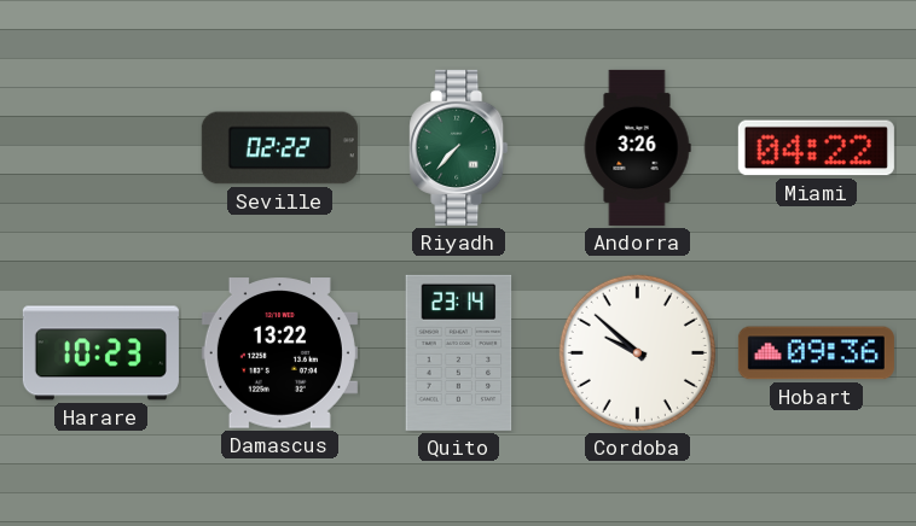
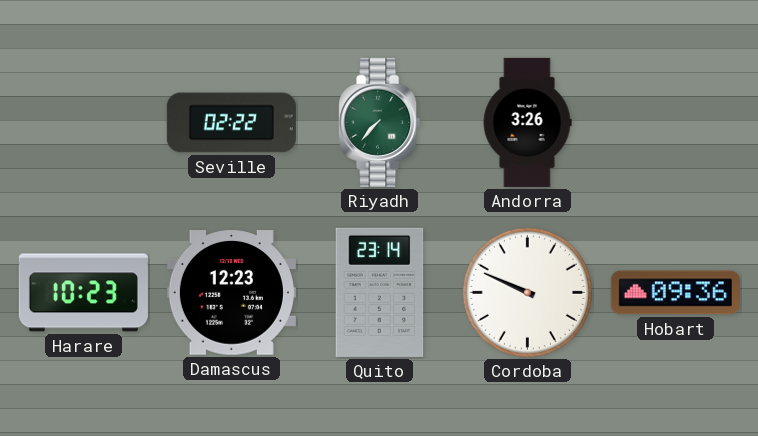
Miami: 04:22 -> none (816, 148)
Damascus: 13:22 -> 12:23 (231, 293)
Cordoba: 9:52 -> 9:49 (527, 292)
